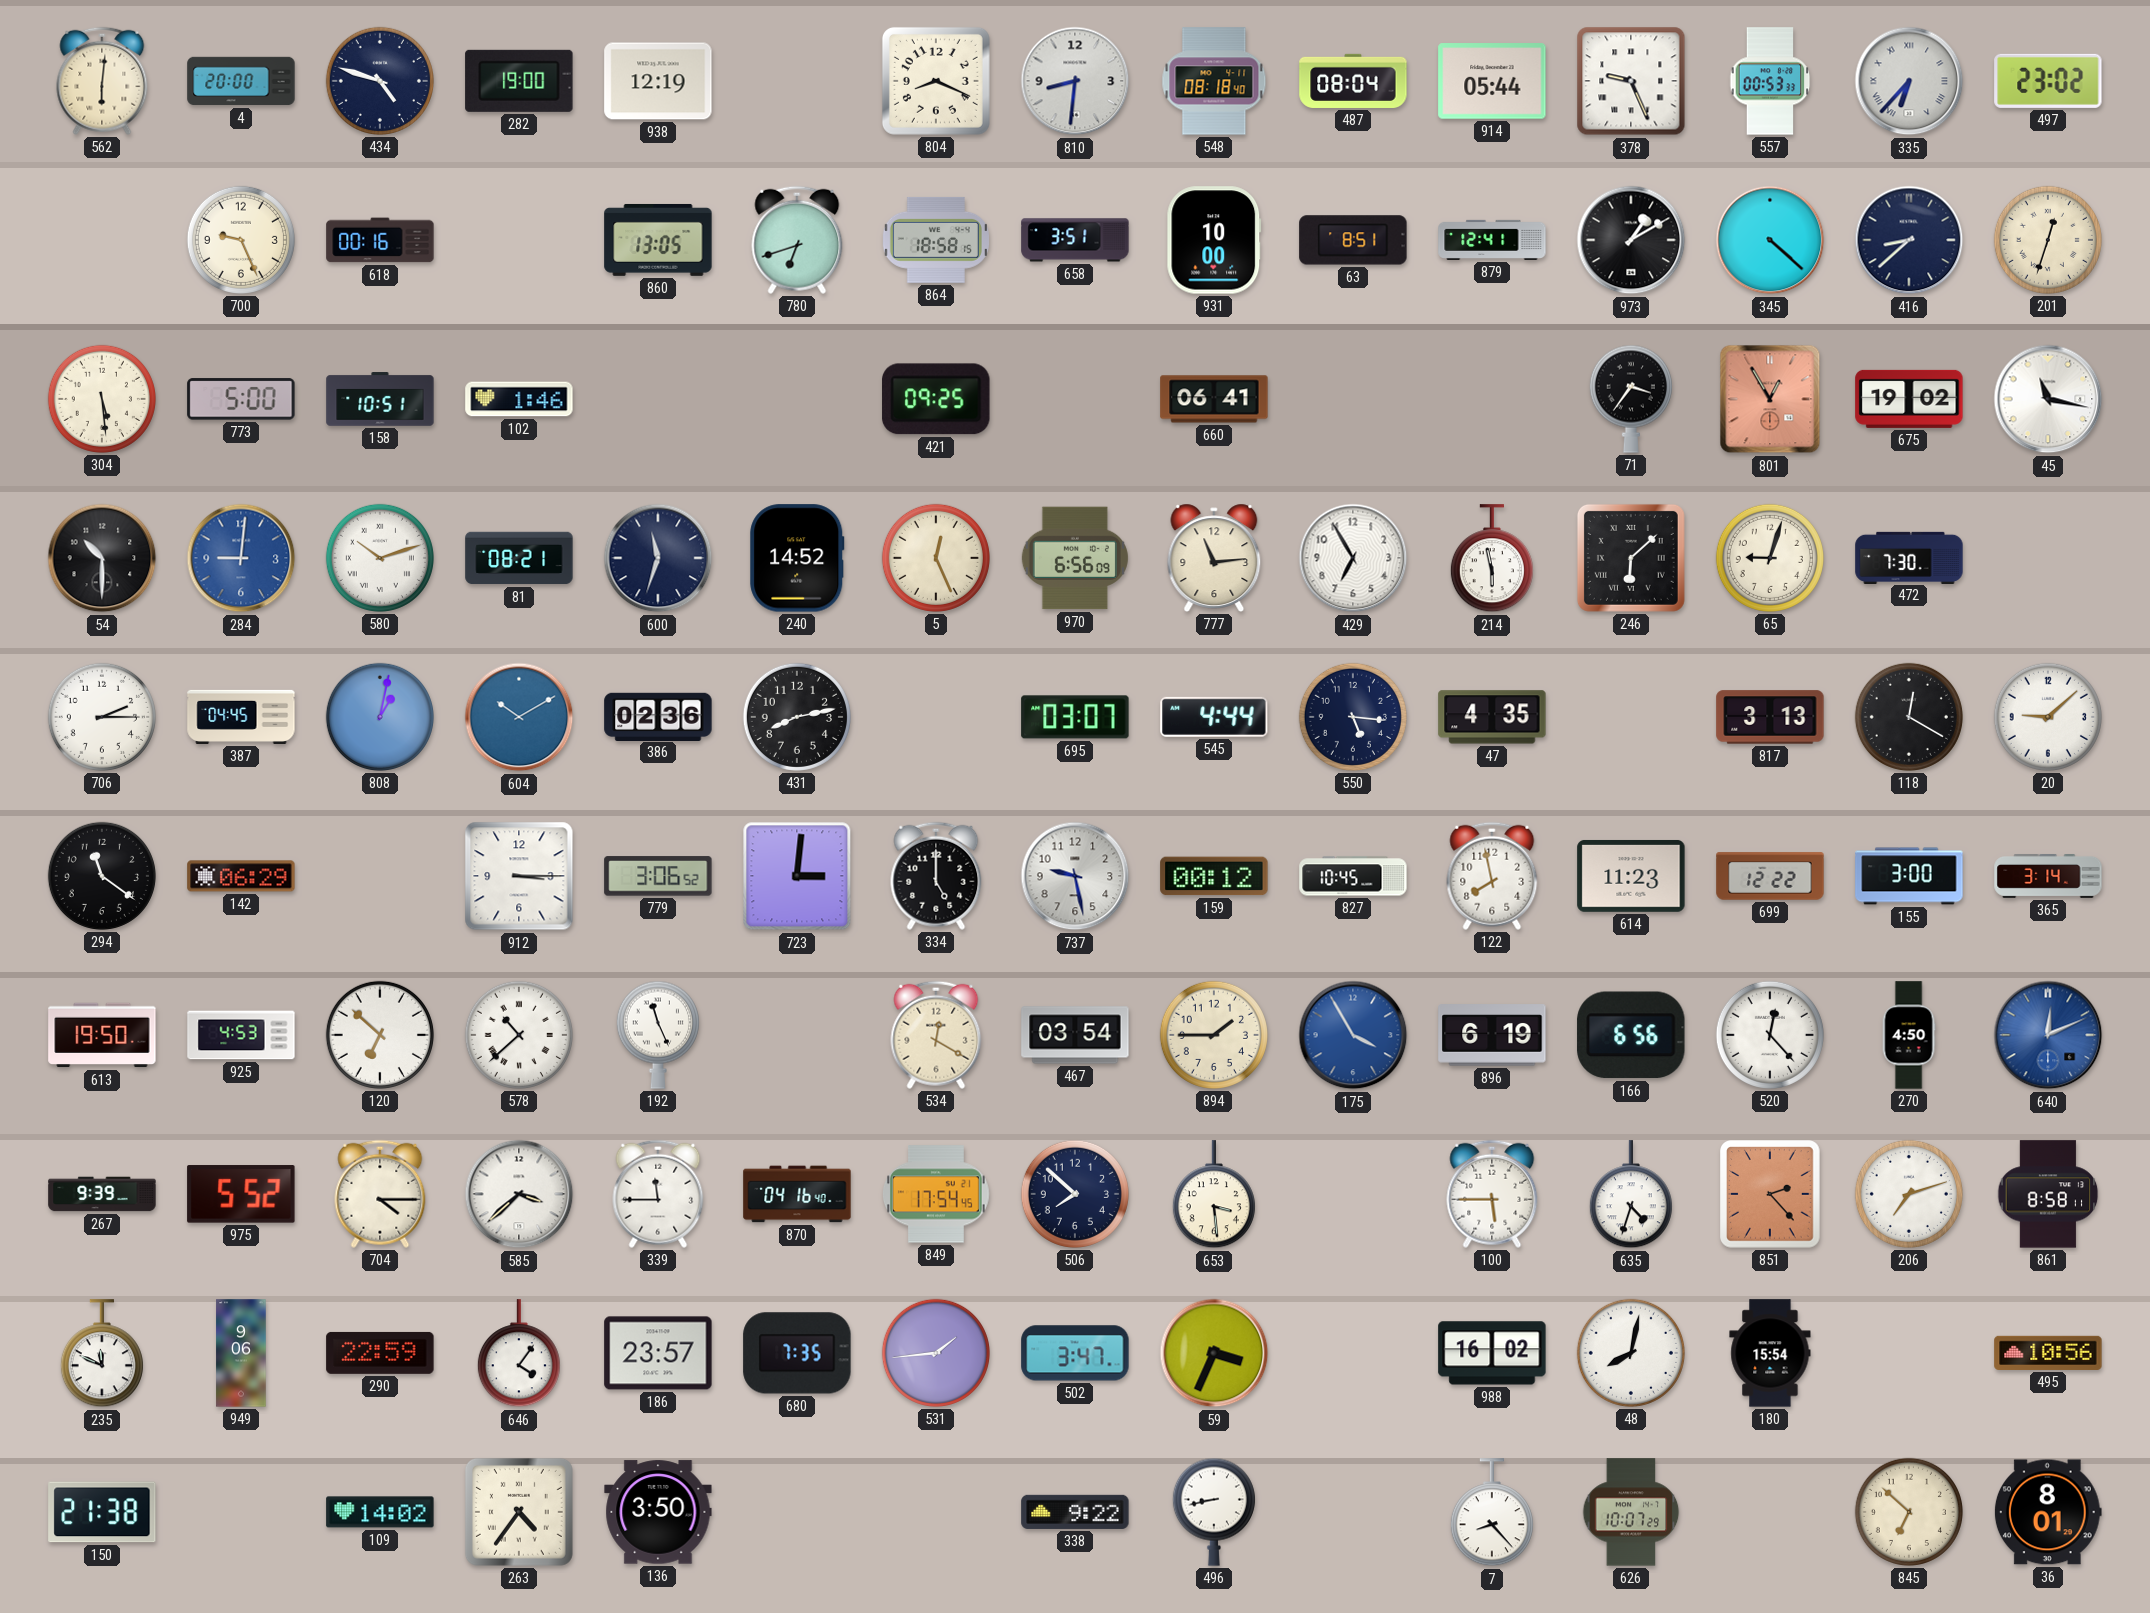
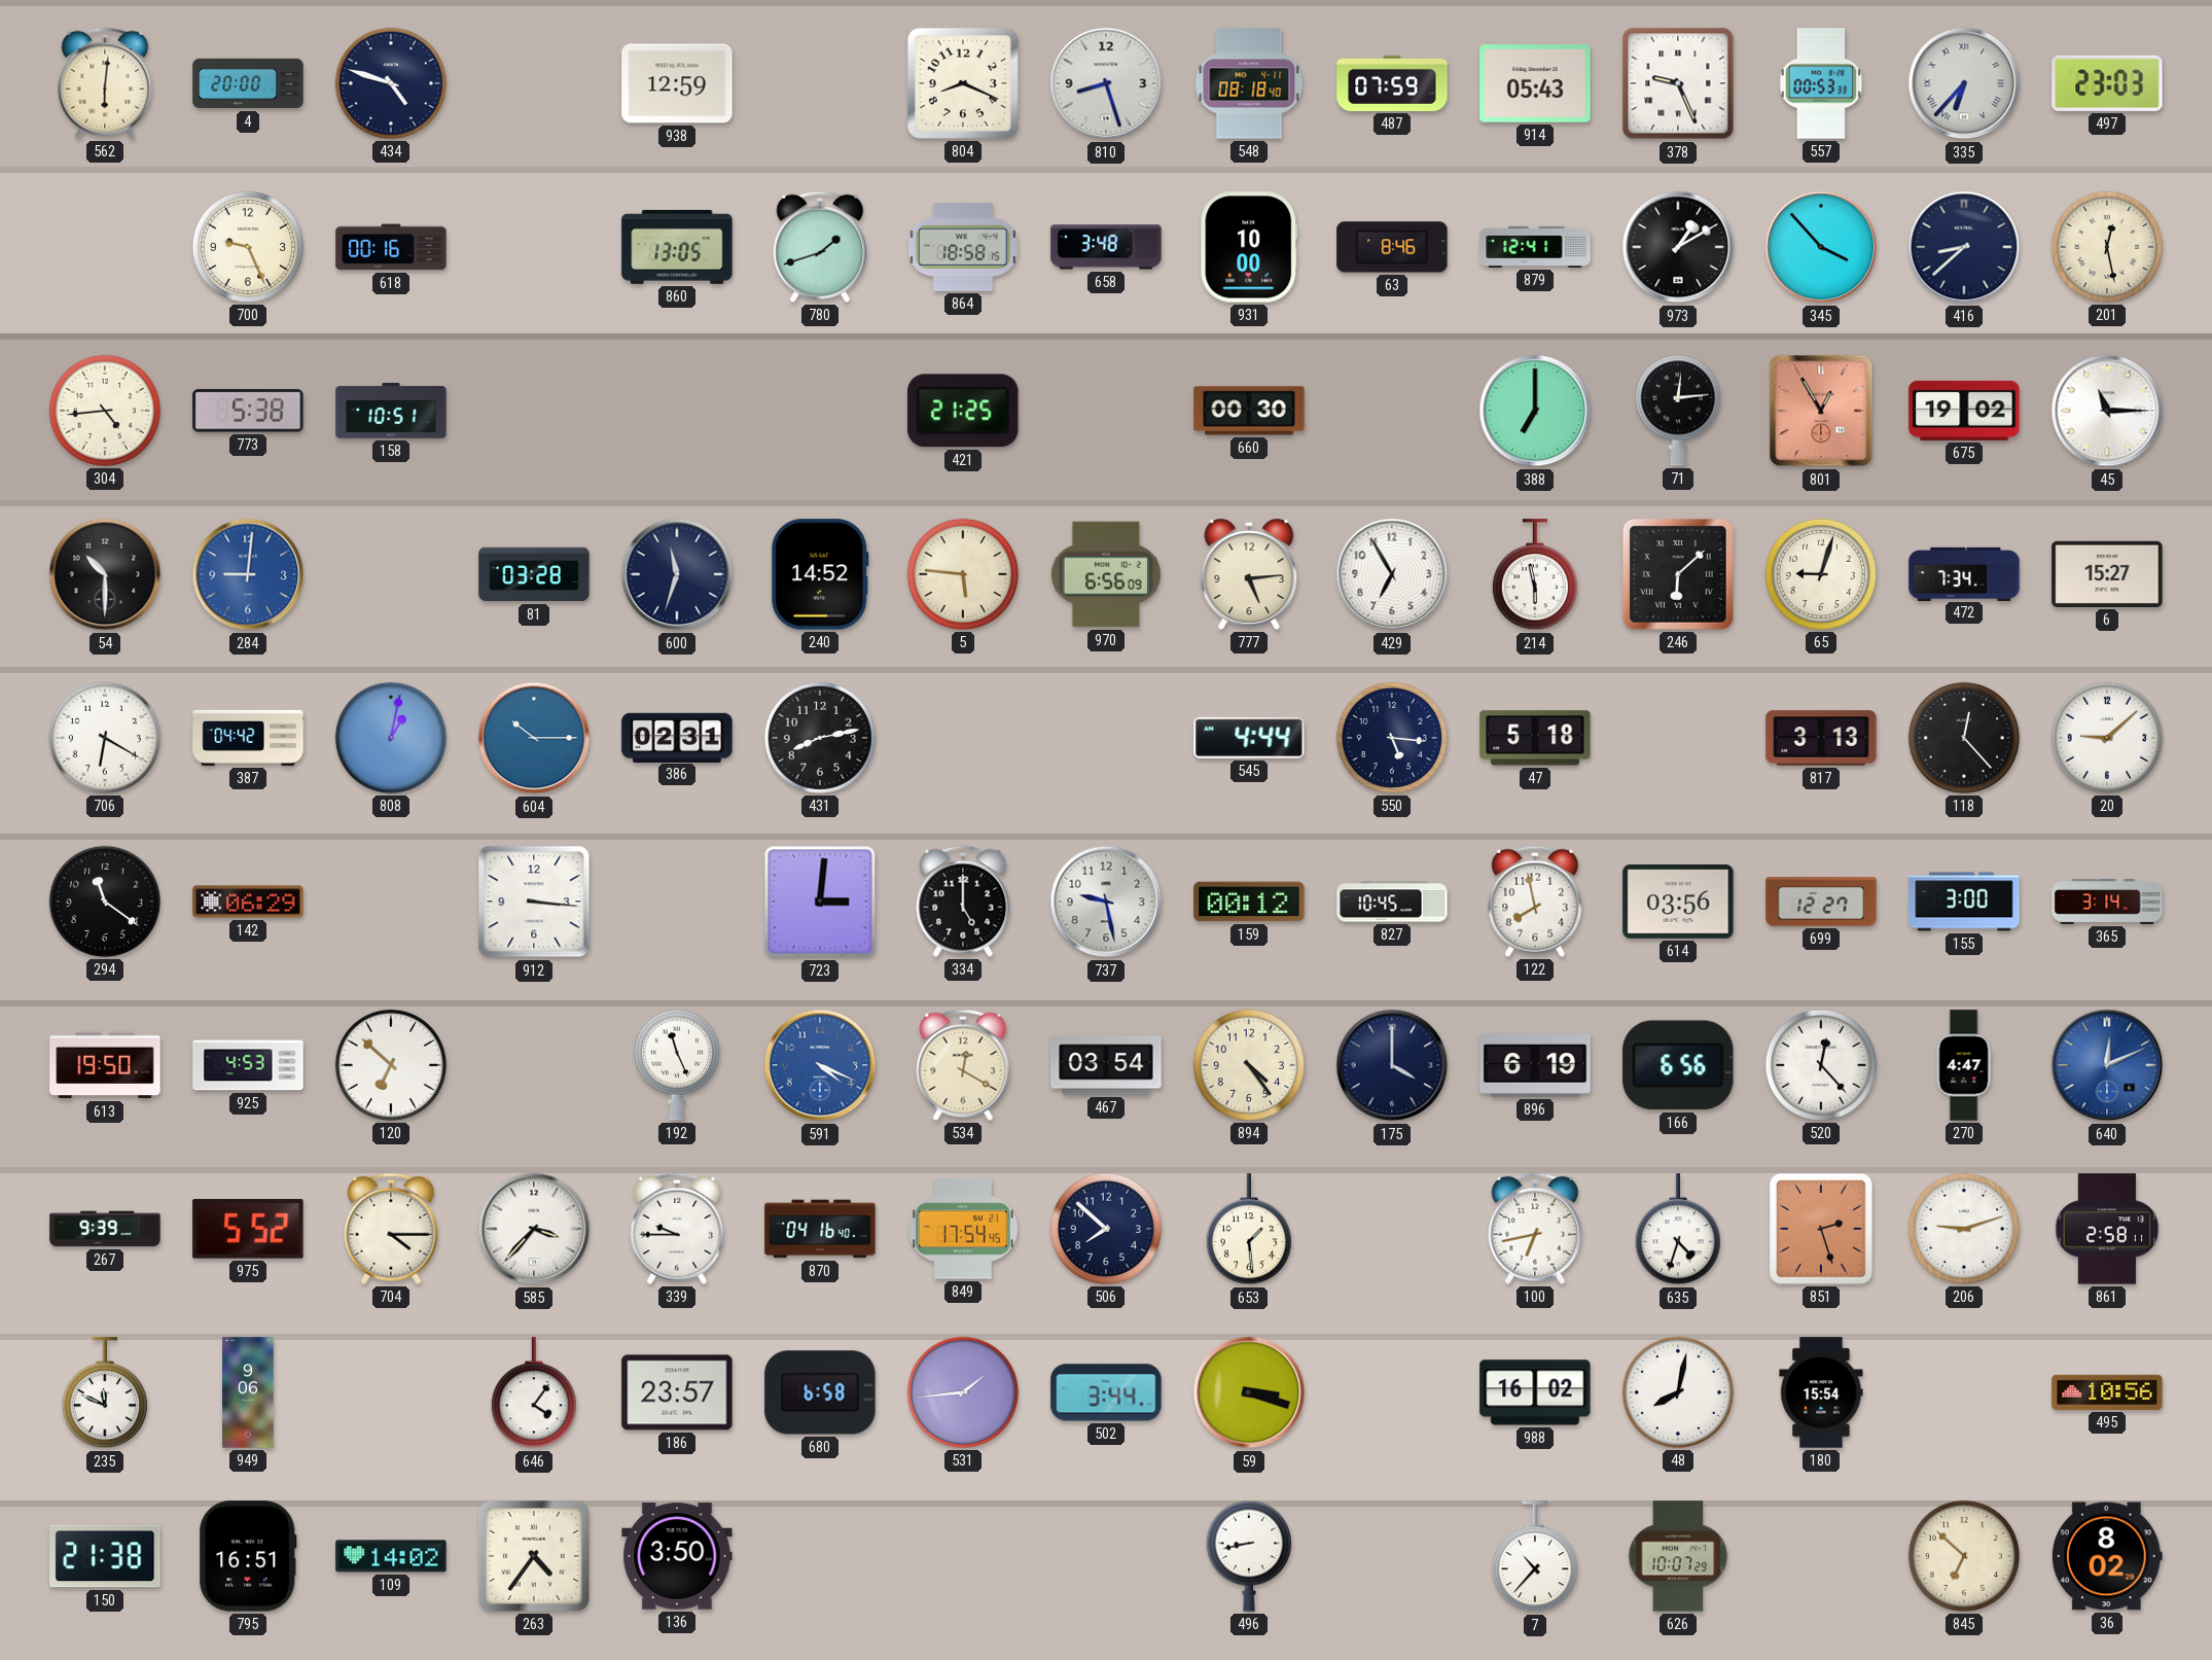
282: 19:00 -> none (519, 81)
938: 12:19 -> 12:59 (677, 83)
810: 8:31 -> 8:27 (1106, 83)
487: 08:04 -> 07:59 (1392, 83)
914: 05:44 -> 05:43 (1535, 83)
497: 23:02 -> 23:03 (2107, 83)
780: 6:42 -> 1:42 (820, 247)
658: 3:51 -> 3:48 (1106, 247)
63: 8:51 -> 8:46 (1392, 247)
345: 4:22 -> 3:53 (1821, 247)
201: 12:33 -> 12:28 (2107, 247)
304: 5:29 -> 4:44 (105, 411)
773: 5:00 -> 5:38 (248, 411)
102: 1:46 -> none (519, 399)
421: 09:25 -> 21:25 (963, 411)
660: 06:41 -> 00:30 (1249, 411)
388: none -> 7:00 (1535, 411)
71: 3:36 -> 12:14 (1678, 411)
45: 11:17 -> 11:15 (2107, 411)
580: 10:12 -> none (380, 558)
81: 08:21 -> 03:28 (534, 574)
5: 12:26 -> 5:46 (963, 574)
777: 11:14 -> 5:14 (1249, 574)
472: 7:30 -> 7:34 (1964, 573)
6: none -> 15:27 (2107, 574)
706: 2:15 -> 6:20 (105, 738)
387: 04:45 -> 04:42 (248, 738)
604: 10:10 -> 10:15 (534, 738)
386: 02:36 -> 02:31 (677, 737)
695: 03:07 -> none (1075, 717)
47: 4:35 -> 5:18 (1535, 738)
118: 12:20 -> 12:23 (1964, 738)
912: 3:15 -> 3:16 (534, 902)
779: 3:06 -> none (658, 876)
614: 11:23 -> 03:56 (1678, 902)
699: 12:22 -> 12:27 (1821, 902)
578: 10:38 -> none (519, 1035)
591: none -> 4:19 (820, 1065)
894: 1:45 -> 4:24 (1249, 1065)
175: 3:55 -> 4:00 (1392, 1065)
175 dial: blue -> navy (1392, 1065)
270: 4:50 -> 4:47 (1964, 1065)
585: 3:38 -> 3:37 (534, 1229)
339: 11:45 -> 9:45 (677, 1229)
653: 3:29 -> 1:29 (1249, 1230)
100: 5:45 -> 6:43 (1535, 1229)
851: 2:23 -> 2:27 (1821, 1229)
206: 7:12 -> 9:12 (1964, 1229)
861: 8:58 -> 2:58 (2107, 1229)
290: 22:59 -> none (380, 1353)
680: 7:35 -> 6:58 (820, 1392)
502: 3:47 -> 3:44 (1106, 1392)
59: 3:34 -> 3:18 (1249, 1392)
795: none -> 16:51 (248, 1556)
338: 9:22 -> none (1075, 1512)
7: 8:23 -> 10:37 (1535, 1557)
36: 8:01 -> 8:02 (2107, 1556)
